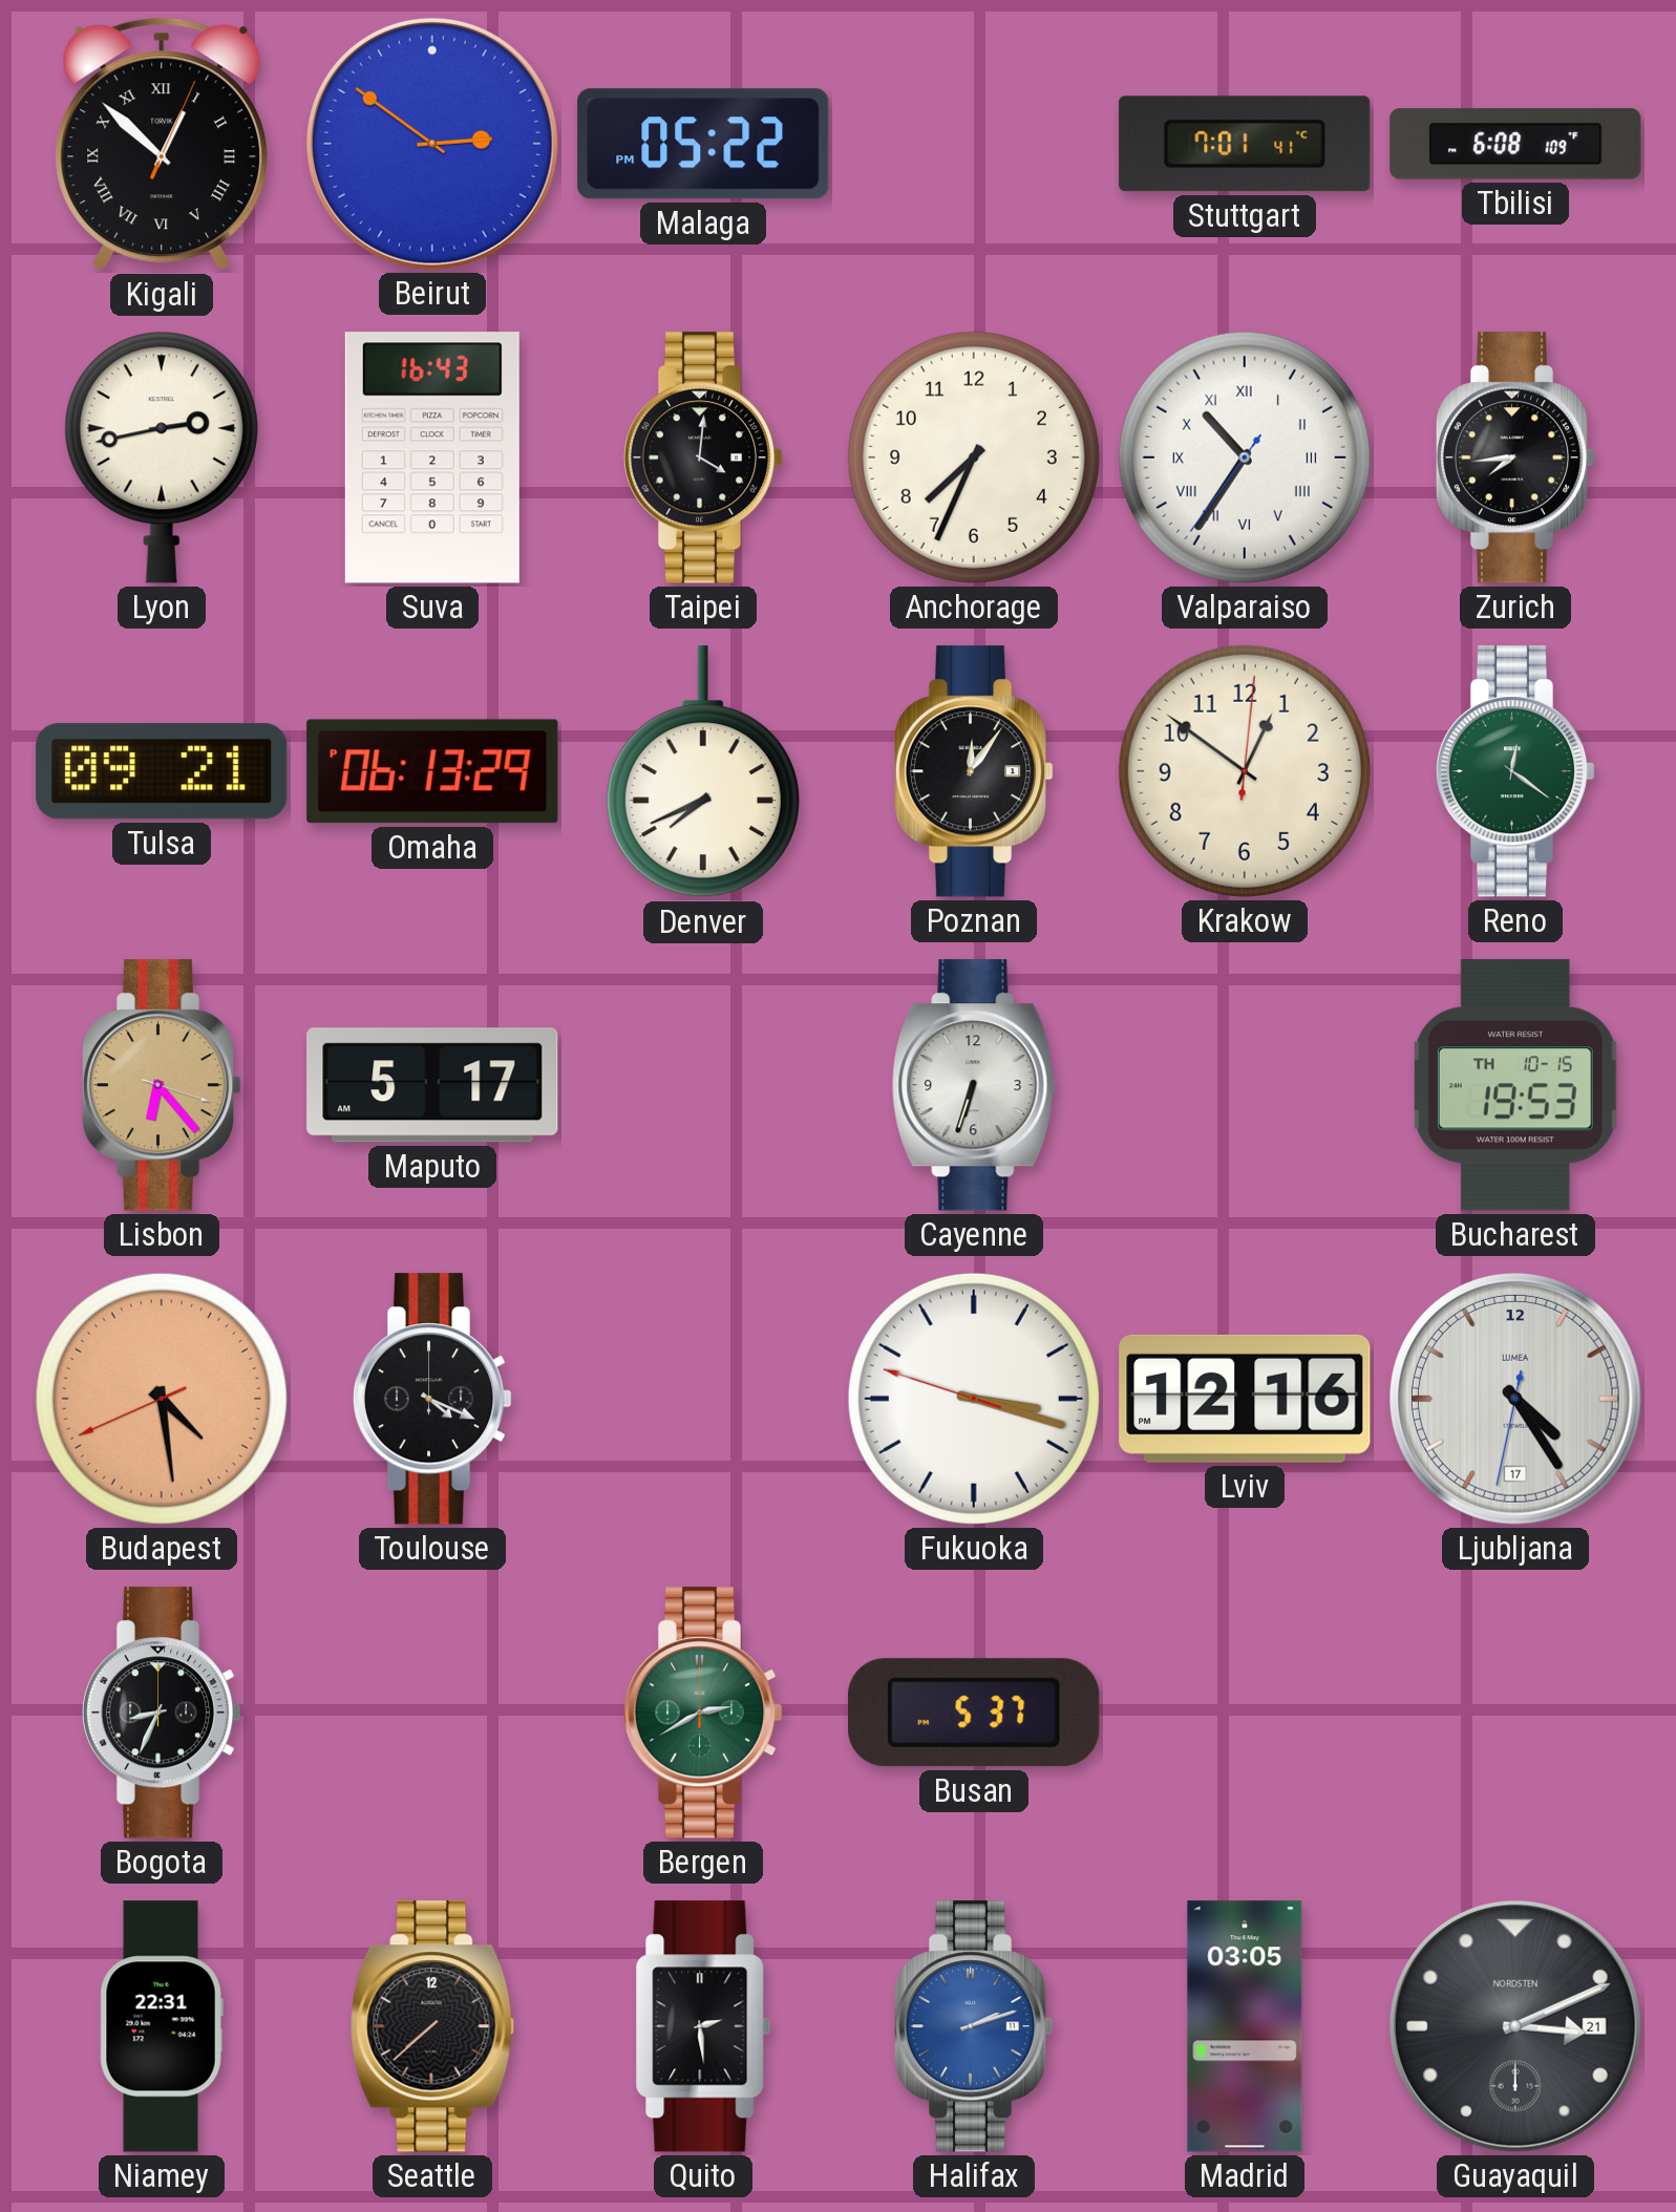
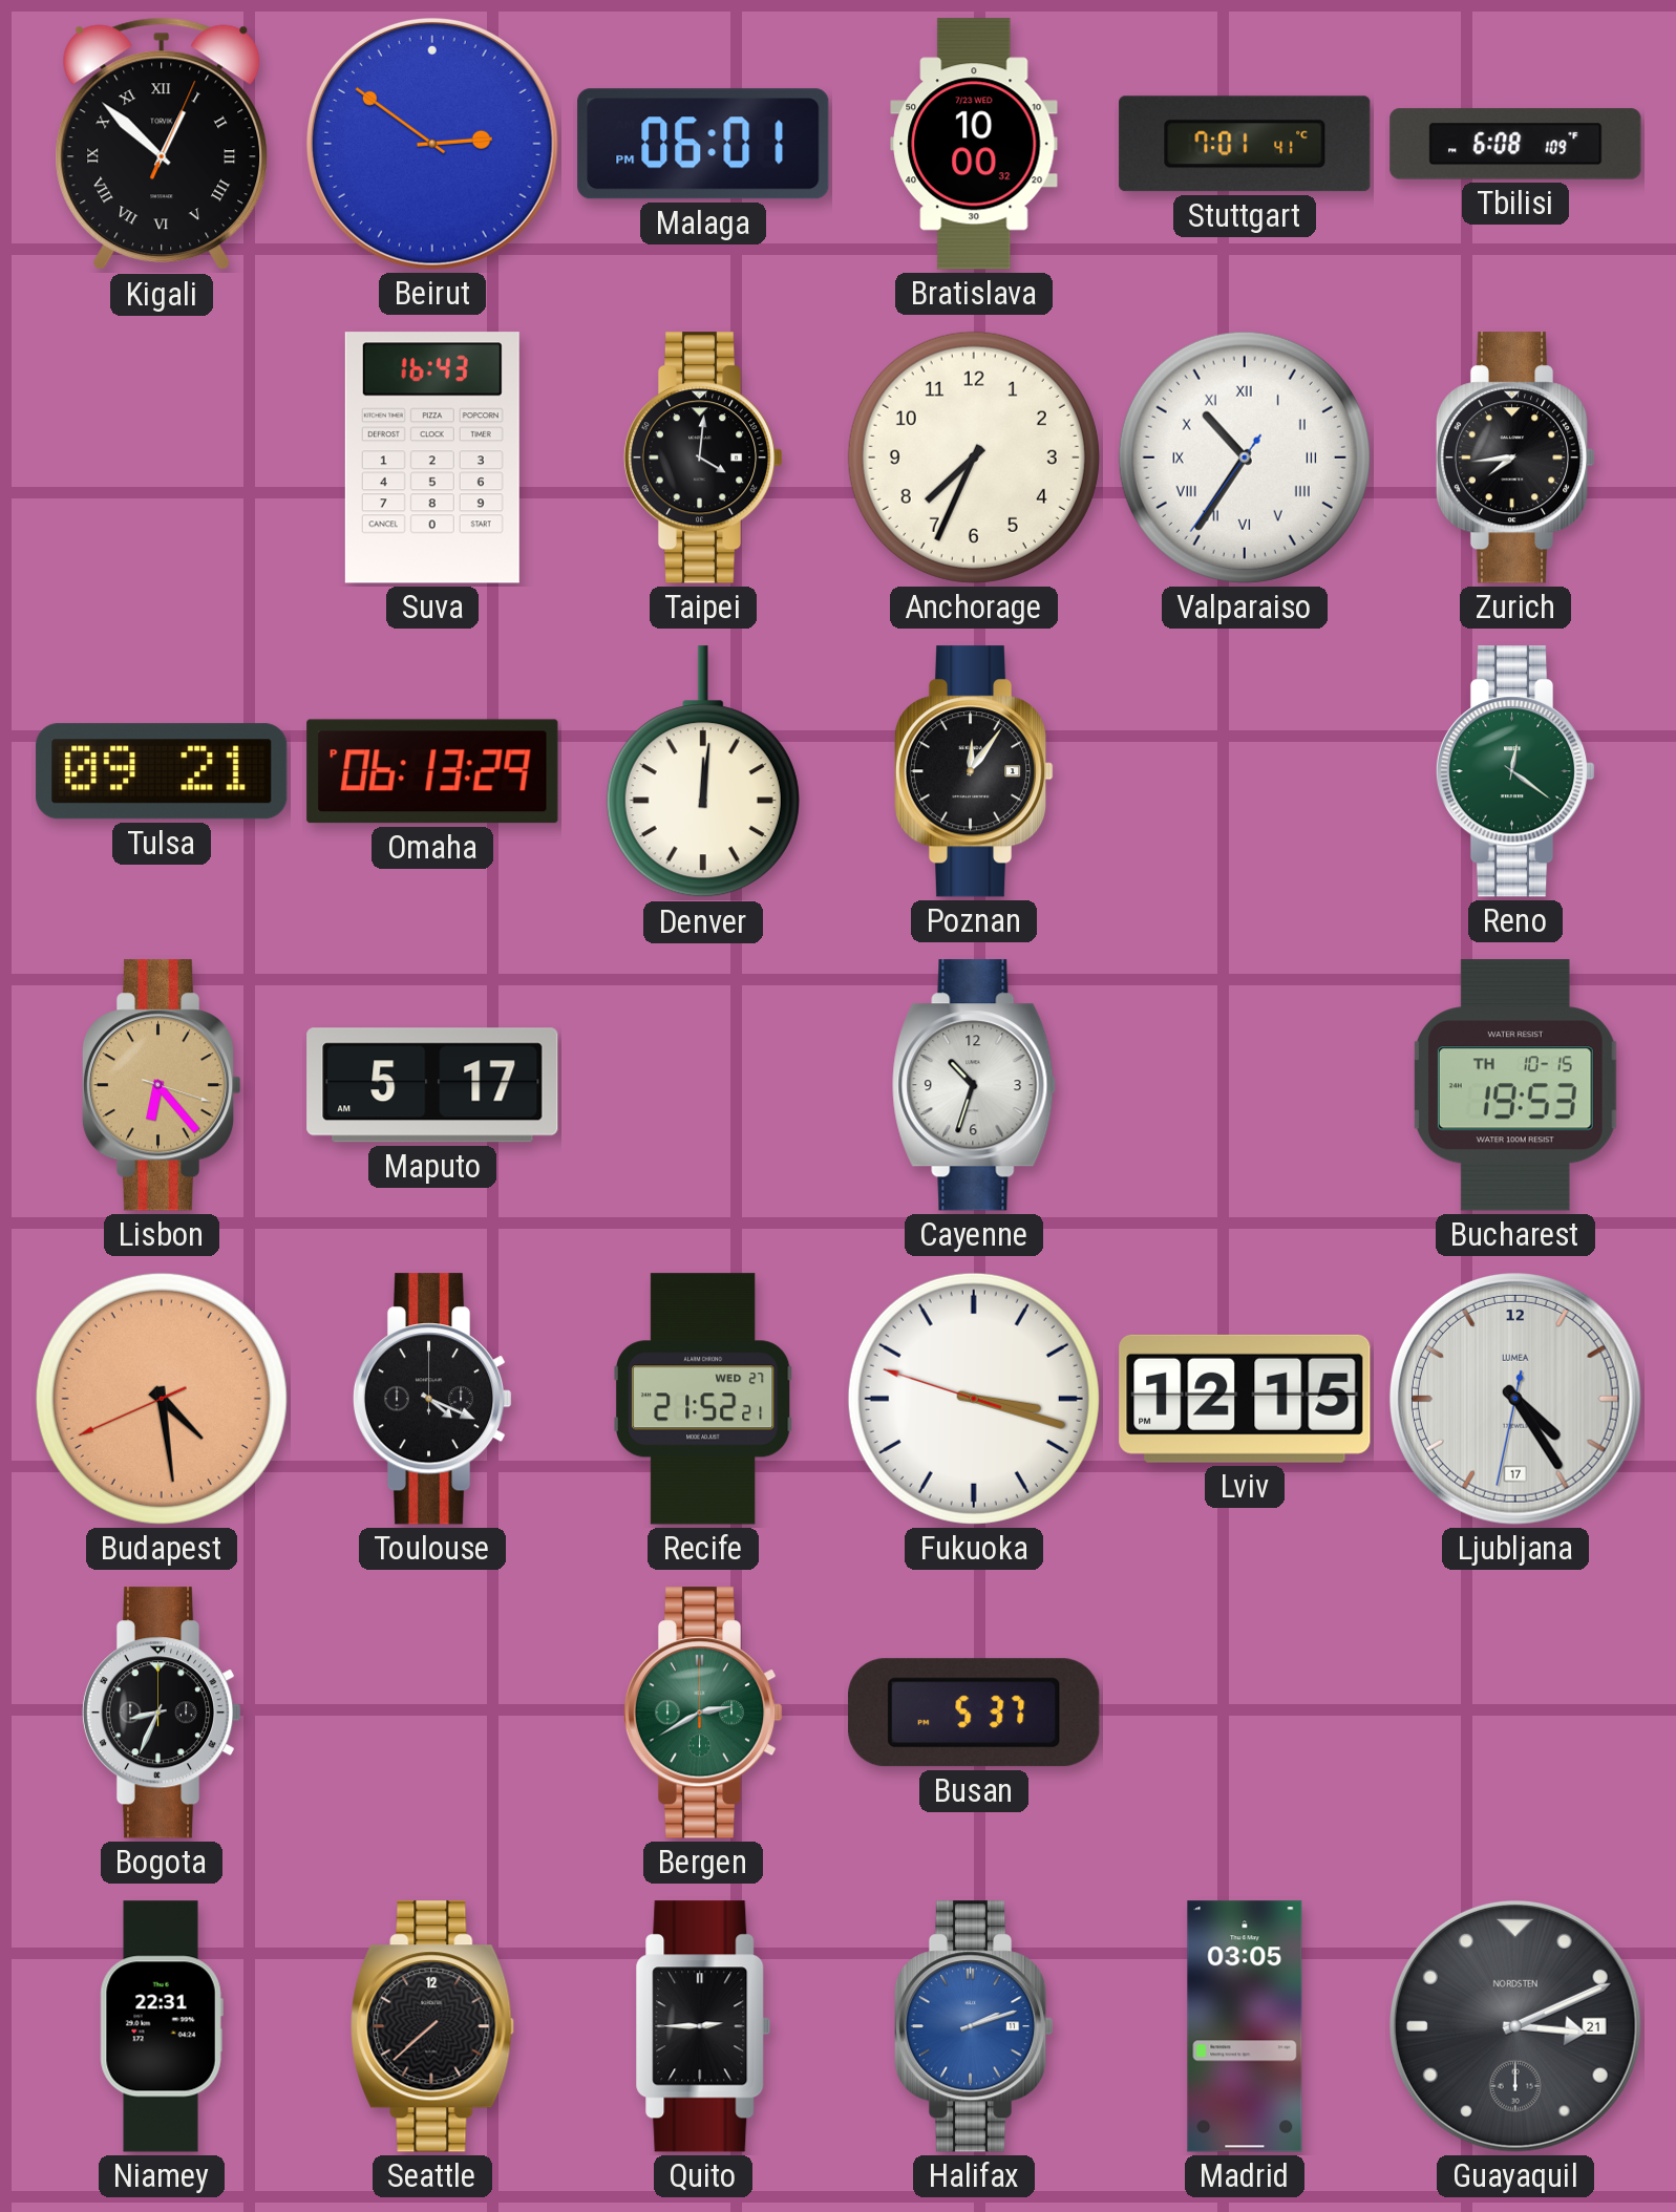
Malaga: 05:22 -> 06:01 (703, 144)
Bratislava: none -> 10:00 (974, 144)
Lyon: 2:43 -> none (162, 458)
Denver: 7:41 -> 12:01 (703, 772)
Krakow: 12:51 -> none (1245, 771)
Cayenne: 6:33 -> 10:33 (974, 1085)
Recife: none -> 21:52 (703, 1399)
Lviv: 12:16 -> 12:15 (1245, 1399)
Quito: 2:29 -> 2:45 (703, 2026)
